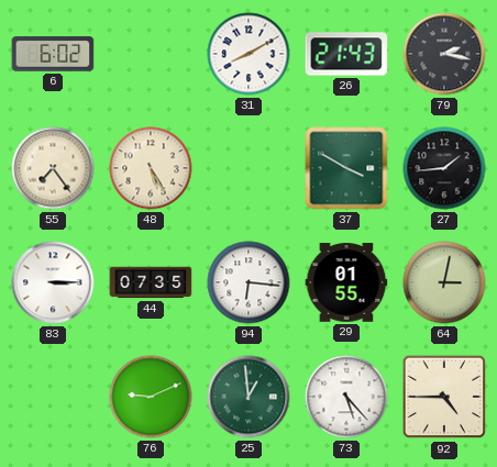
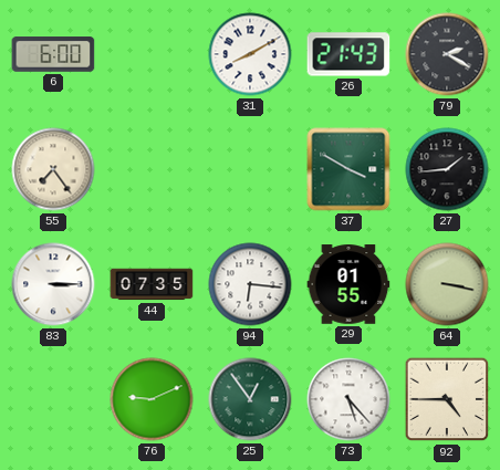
6: 6:02 -> 6:00 (53, 54)
79: 2:17 -> 2:20 (447, 54)
48: 5:25 -> none (151, 168)
64: 3:02 -> 3:17 (447, 284)
25: 12:59 -> 12:54 (250, 399)
